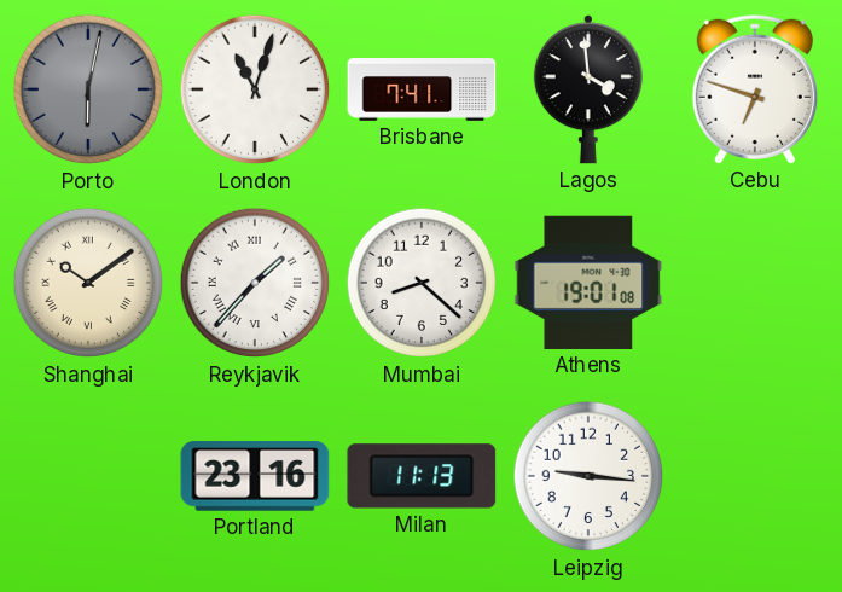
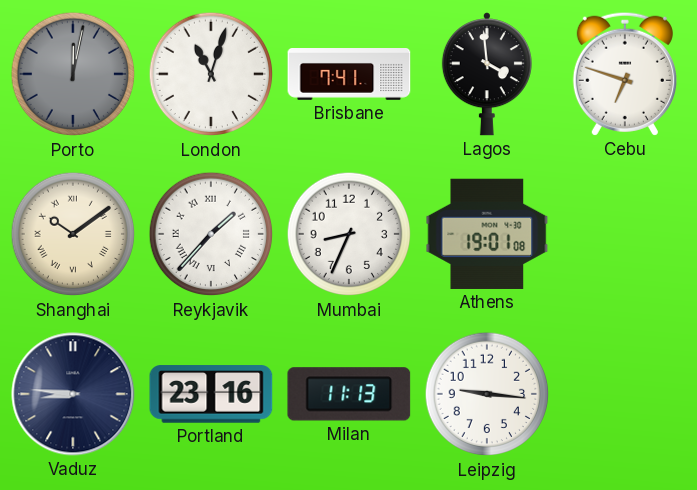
Porto: 6:02 -> 12:02 (73, 74)
Mumbai: 8:22 -> 8:34 (349, 234)
Vaduz: none -> 8:46 (73, 394)
